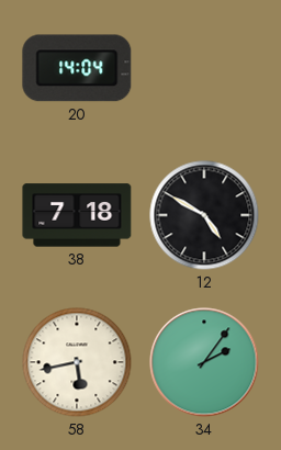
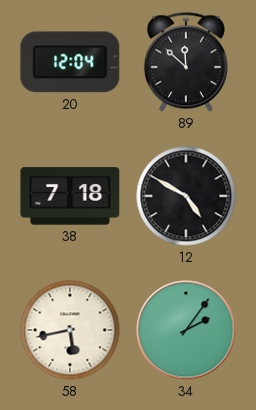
20: 14:04 -> 12:04 (70, 62)
89: none -> 11:52 (186, 62)
